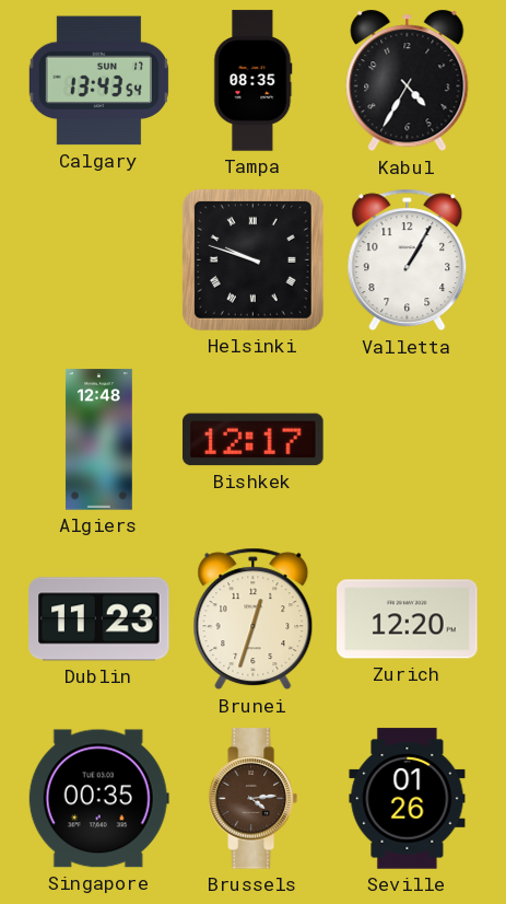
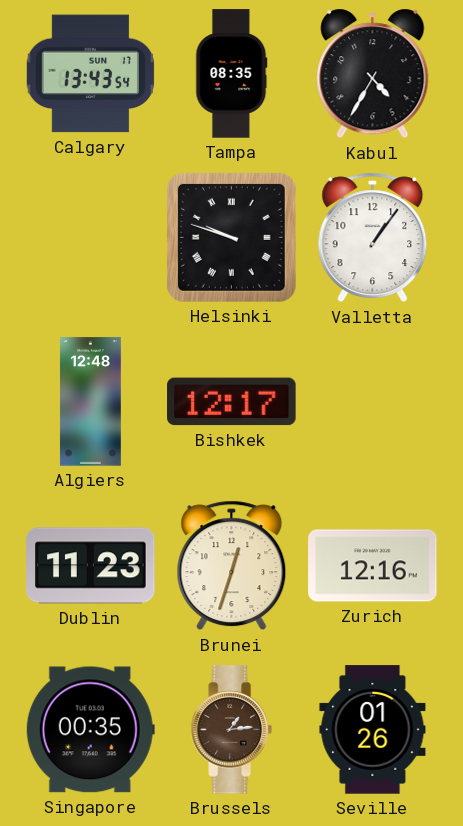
Valletta: 1:05 -> 1:06 (373, 238)
Zurich: 12:20 -> 12:16 (373, 566)
Brussels: 4:14 -> 1:14 (231, 730)
